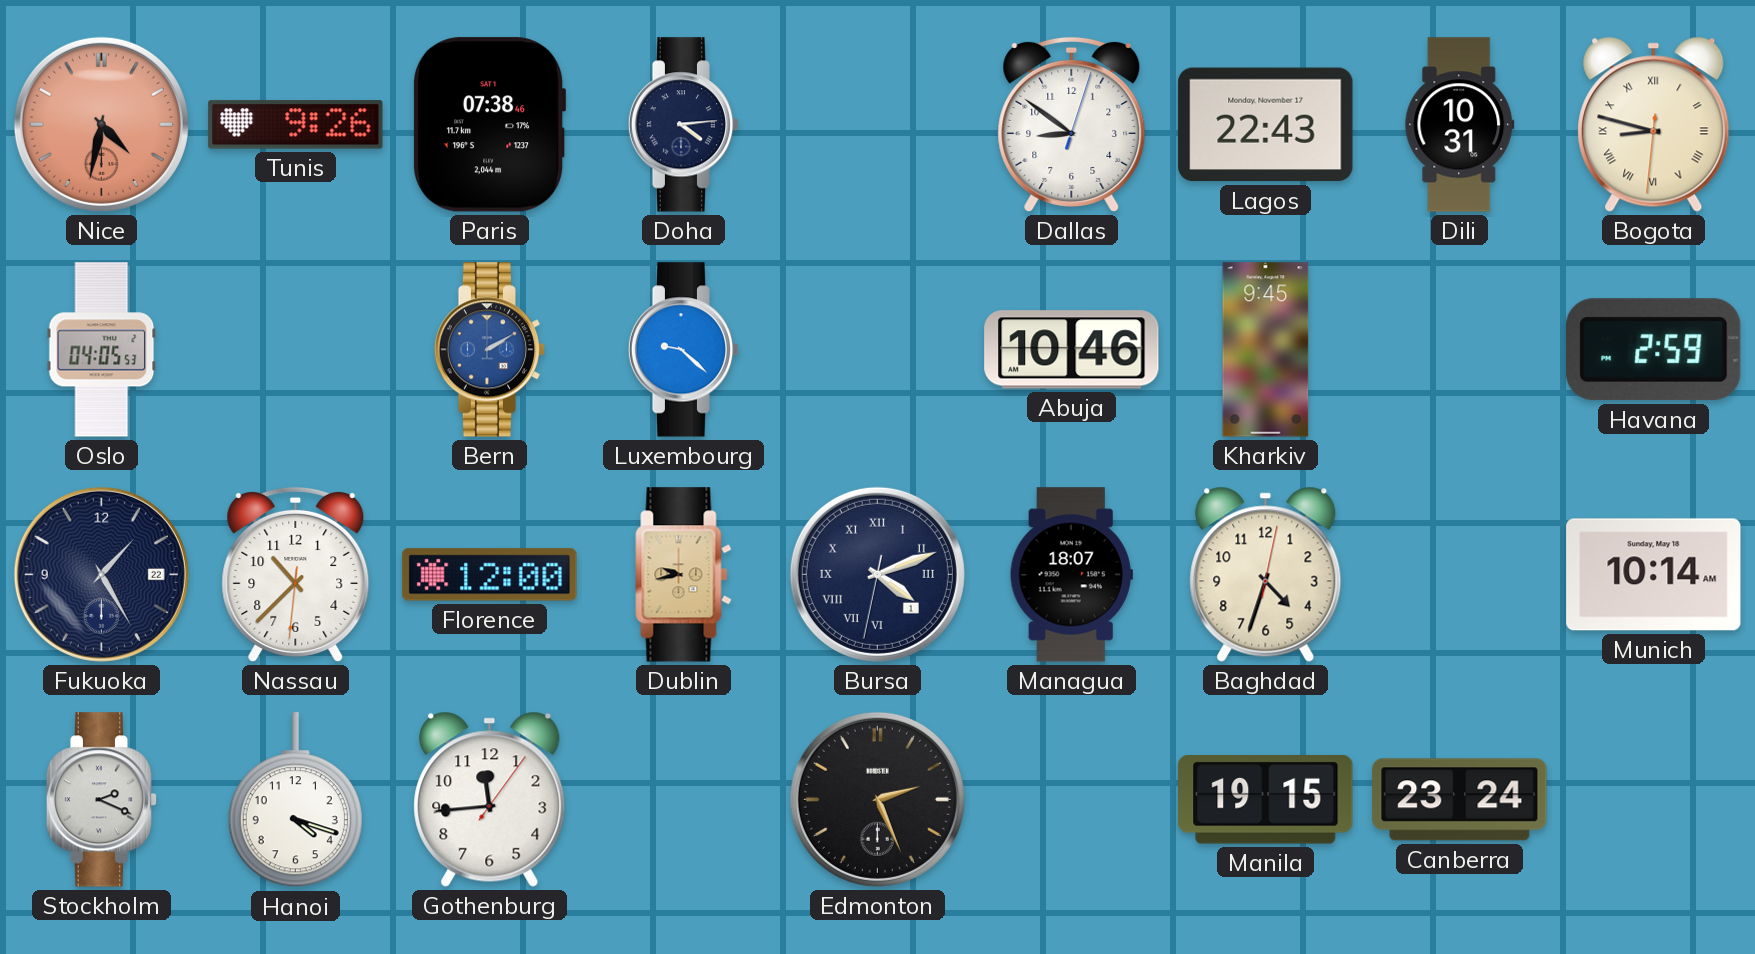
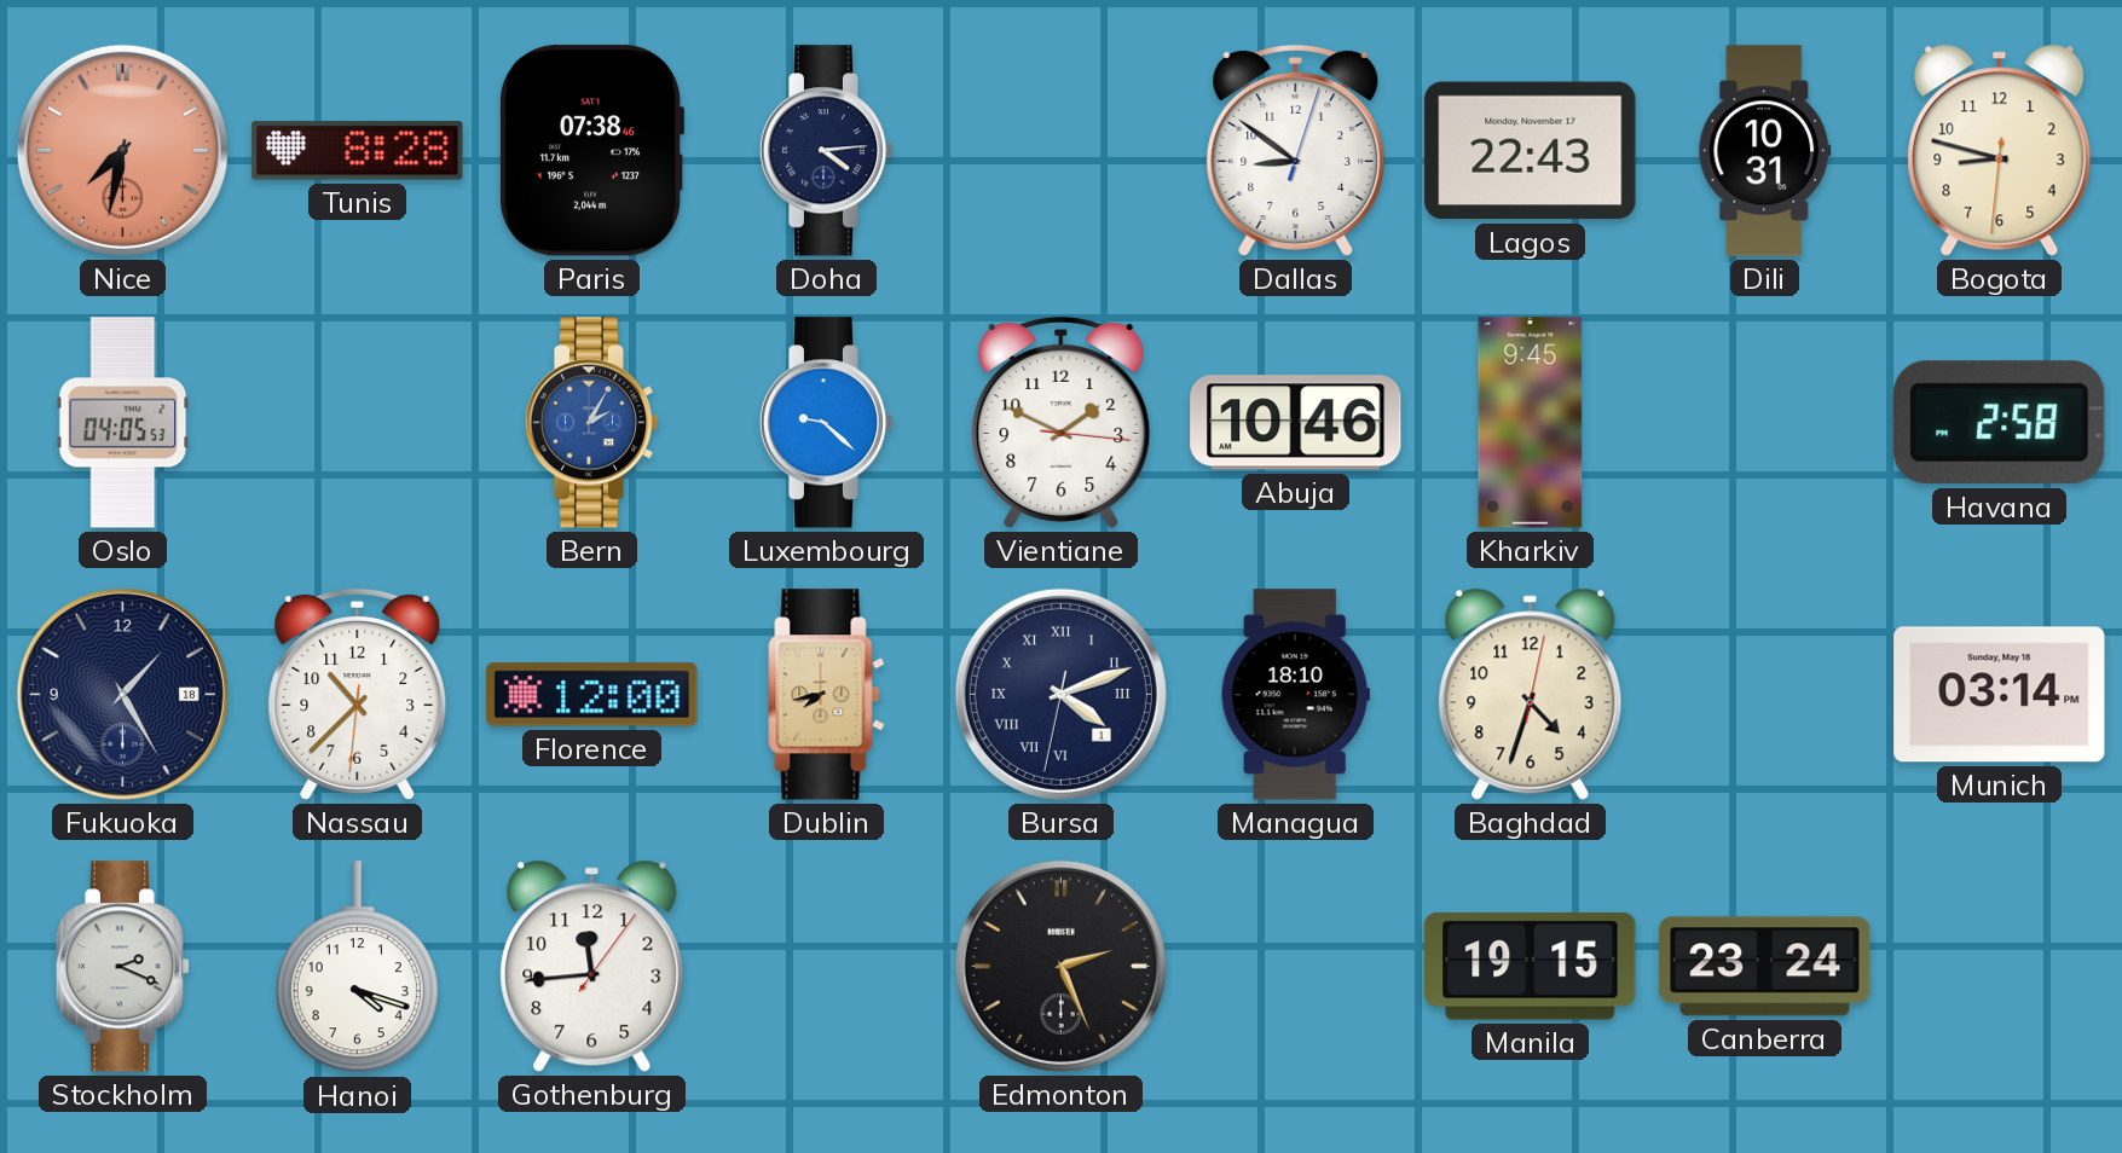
Nice: 4:32 -> 7:32 (122, 150)
Tunis: 9:26 -> 8:28 (358, 151)
Bogota numerals: Roman -> Arabic (2000, 150)
Bern: 2:10 -> 2:05 (592, 423)
Vientiane: none -> 1:49 (1062, 422)
Havana: 2:59 -> 2:58 (2000, 423)
Fukuoka date: 22 -> 18 (122, 694)
Dublin: 9:43 -> 7:43 (827, 695)
Managua: 18:07 -> 18:10 (1295, 695)
Munich: 10:14 -> 03:14 (2000, 695)
